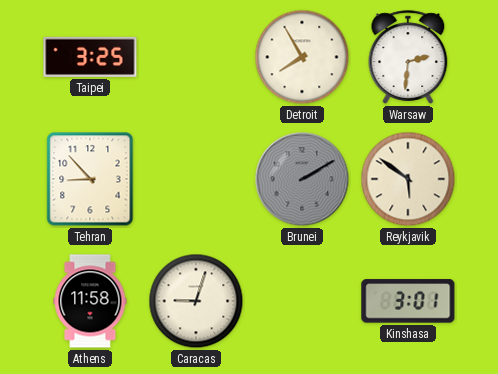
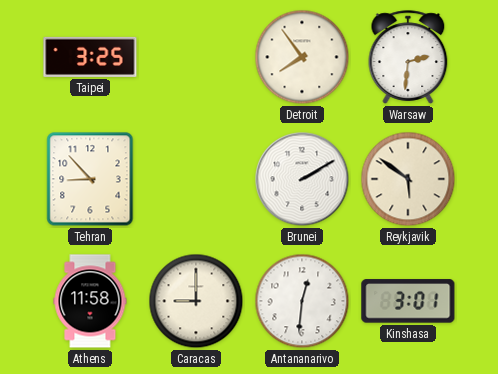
Detroit: 7:55 -> 7:54 (302, 57)
Brunei dial: grey -> white (302, 179)
Caracas: 9:03 -> 9:00 (196, 301)
Antananarivo: none -> 12:31 (302, 301)
